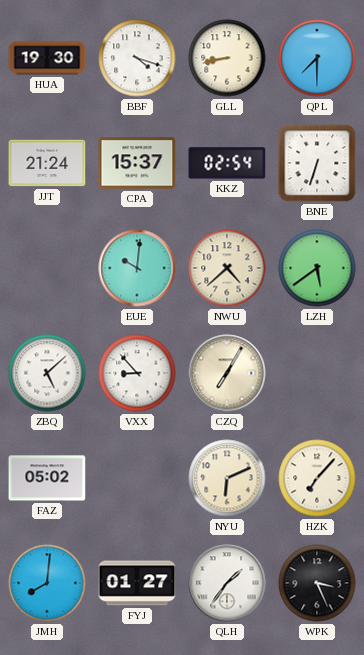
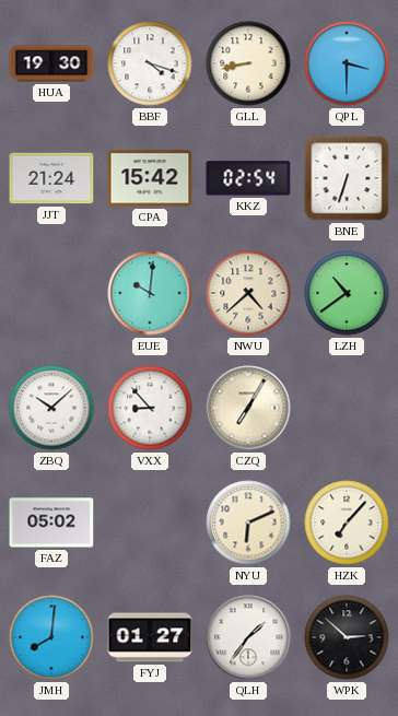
QPL: 7:30 -> 3:30 (347, 63)
CPA: 15:37 -> 15:42 (150, 178)
LZH: 5:39 -> 10:39 (347, 293)
ZBQ: 5:08 -> 10:08 (51, 408)
WPK: 3:26 -> 2:52 (347, 637)
